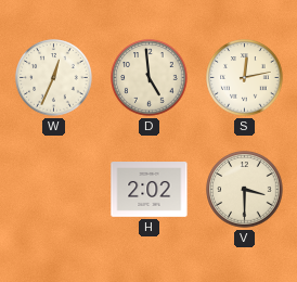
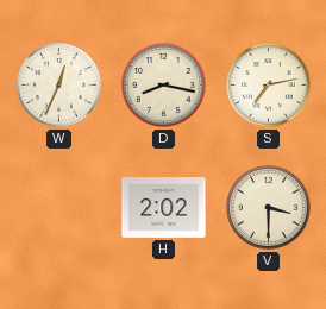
D: 4:59 -> 8:17 (164, 86)
S: 12:13 -> 7:13 (269, 86)
